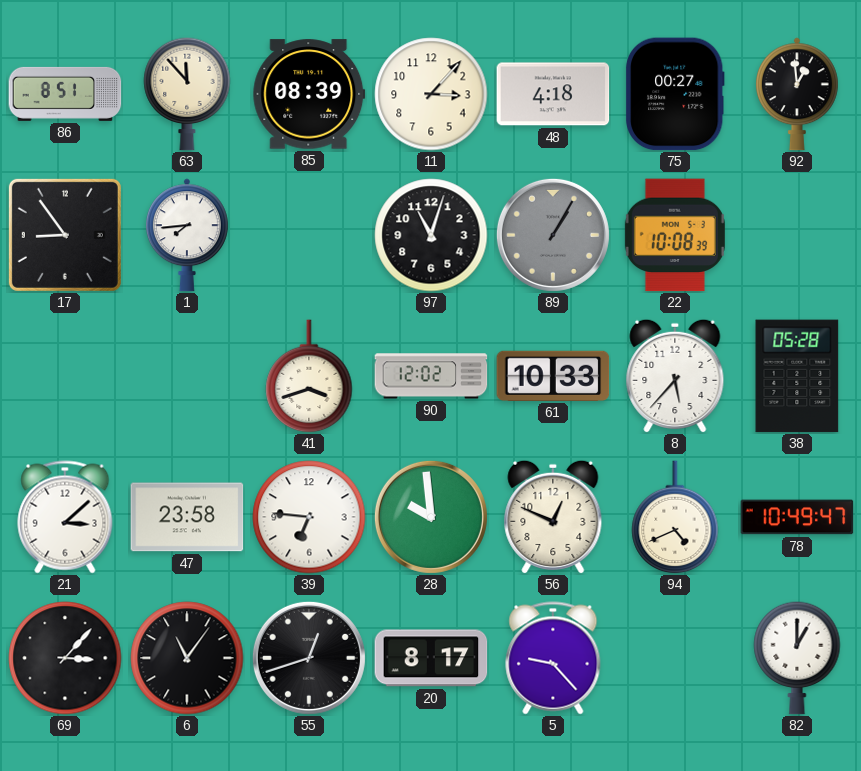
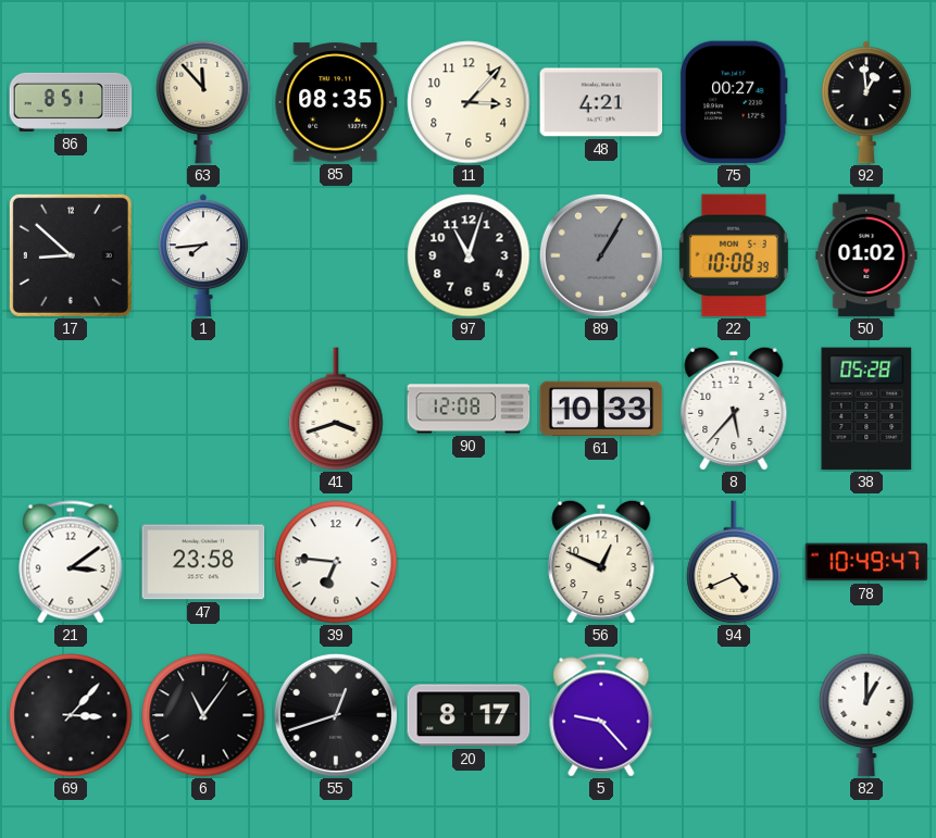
85: 08:39 -> 08:35 (336, 102)
48: 4:18 -> 4:21 (601, 102)
17: 8:54 -> 8:52 (71, 255)
50: none -> 01:02 (866, 255)
90: 12:02 -> 12:08 (469, 409)
21: 3:08 -> 3:09 (71, 562)
28: 9:59 -> none (431, 517)
